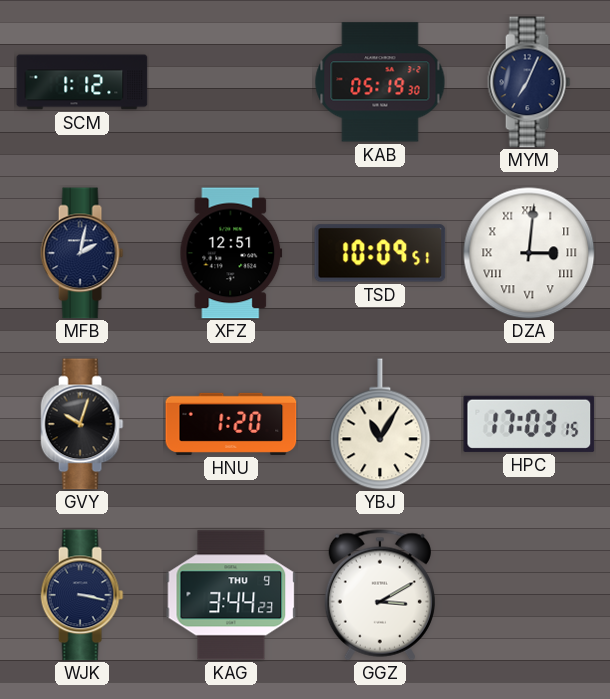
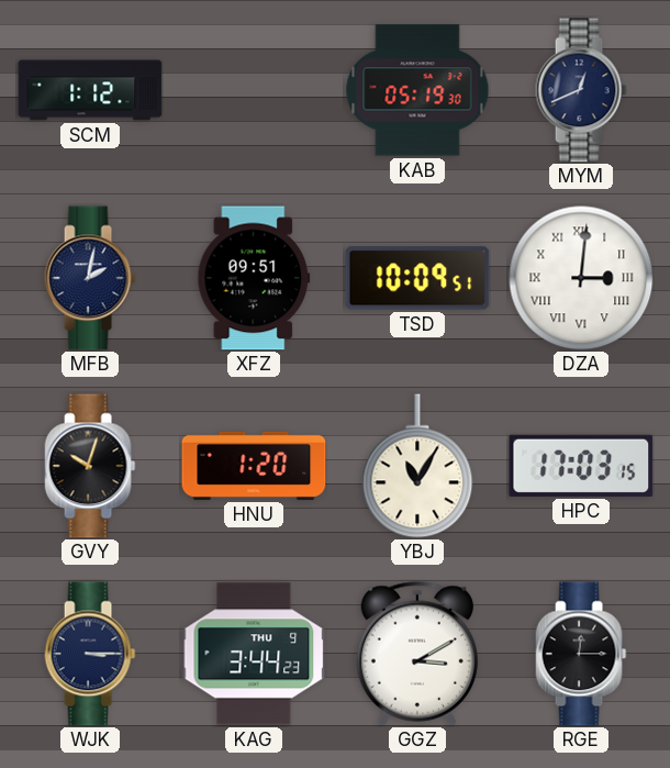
MYM: 7:04 -> 12:41 (581, 90)
XFZ: 12:51 -> 09:51 (254, 278)
WJK: 3:17 -> 3:15 (90, 654)
RGE: none -> 12:15 (581, 654)
